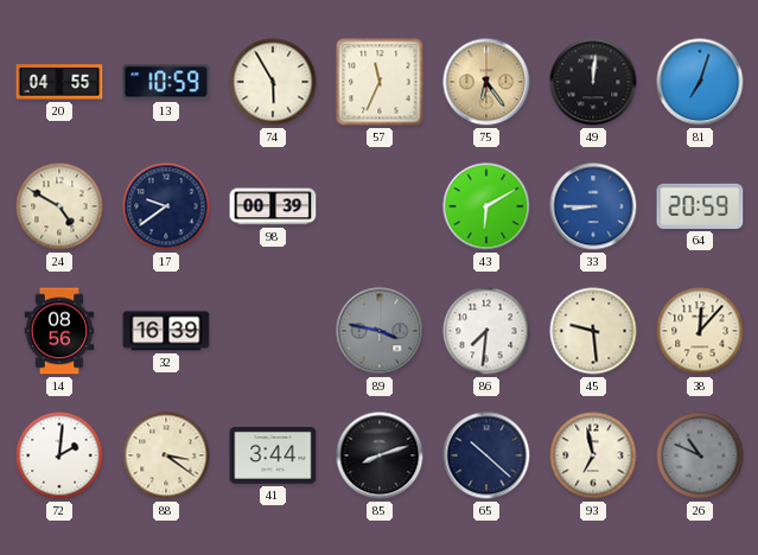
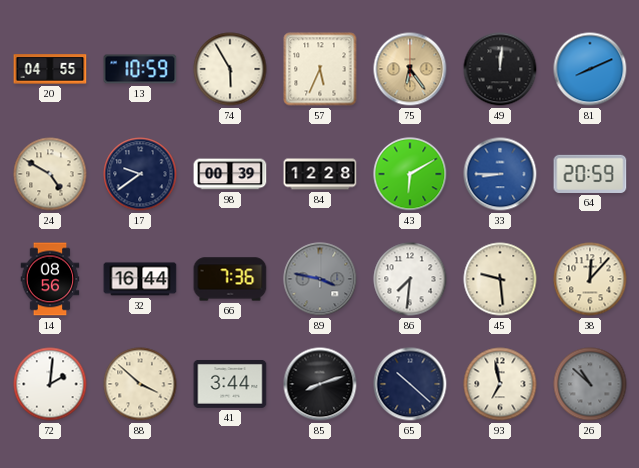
57: 11:34 -> 5:34 (320, 69)
81: 7:03 -> 8:11 (590, 69)
84: none -> 12:28 (320, 174)
32: 16:39 -> 16:44 (140, 279)
66: none -> 7:36 (230, 279)
88: 3:21 -> 3:52 (140, 384)
26: 10:49 -> 10:52 (590, 384)
